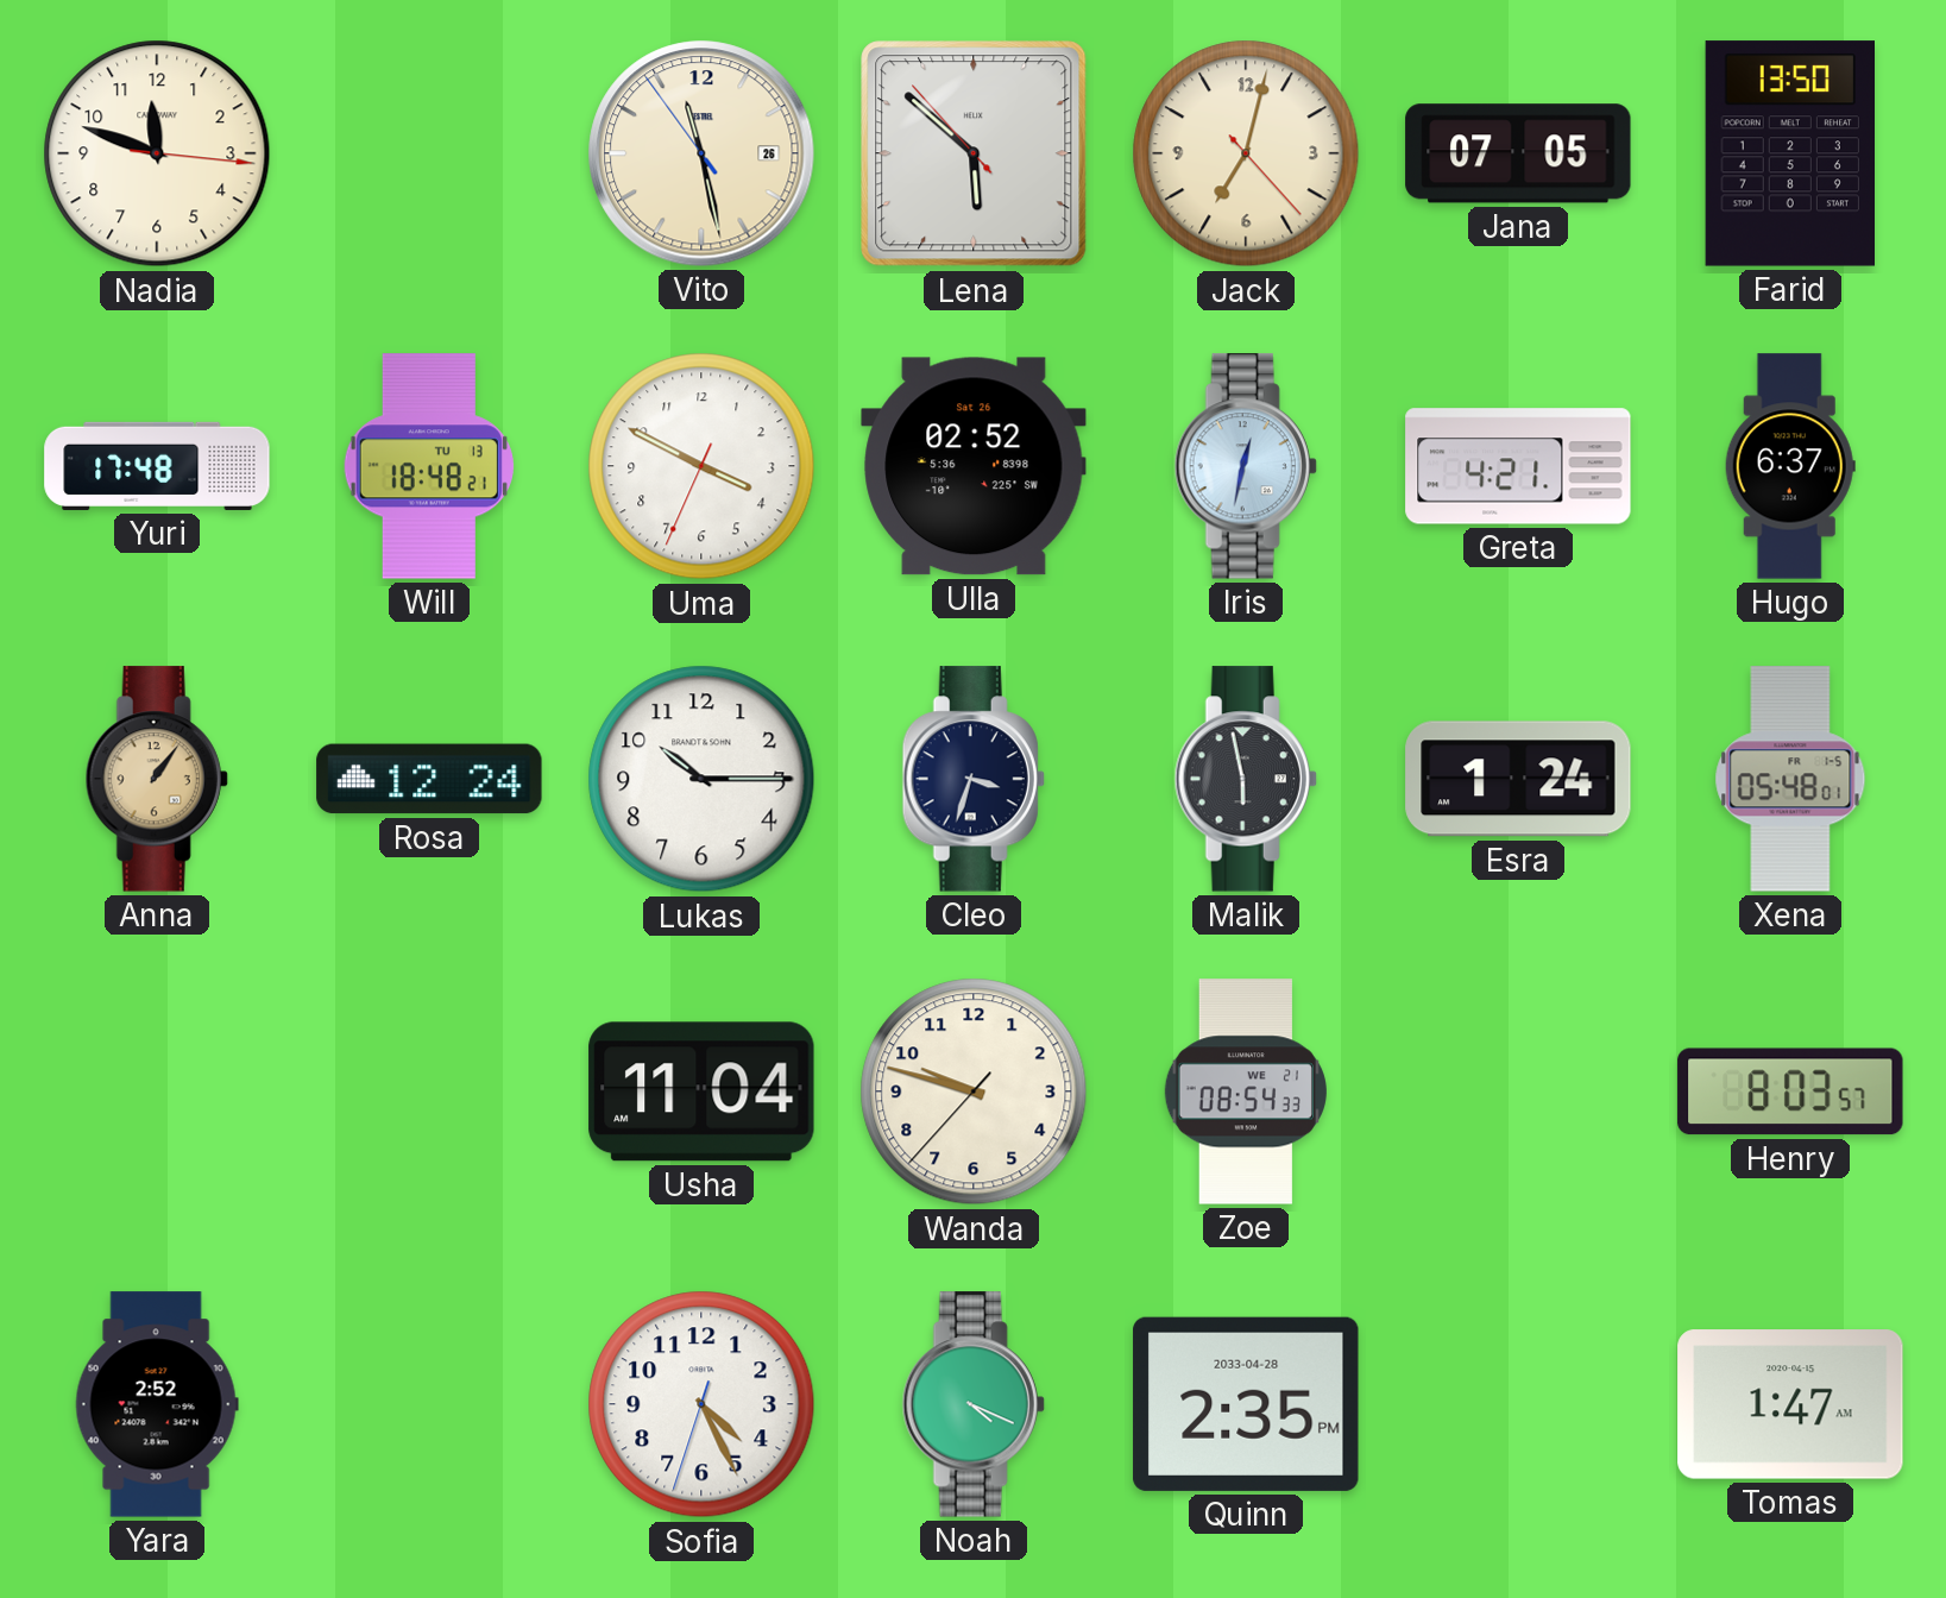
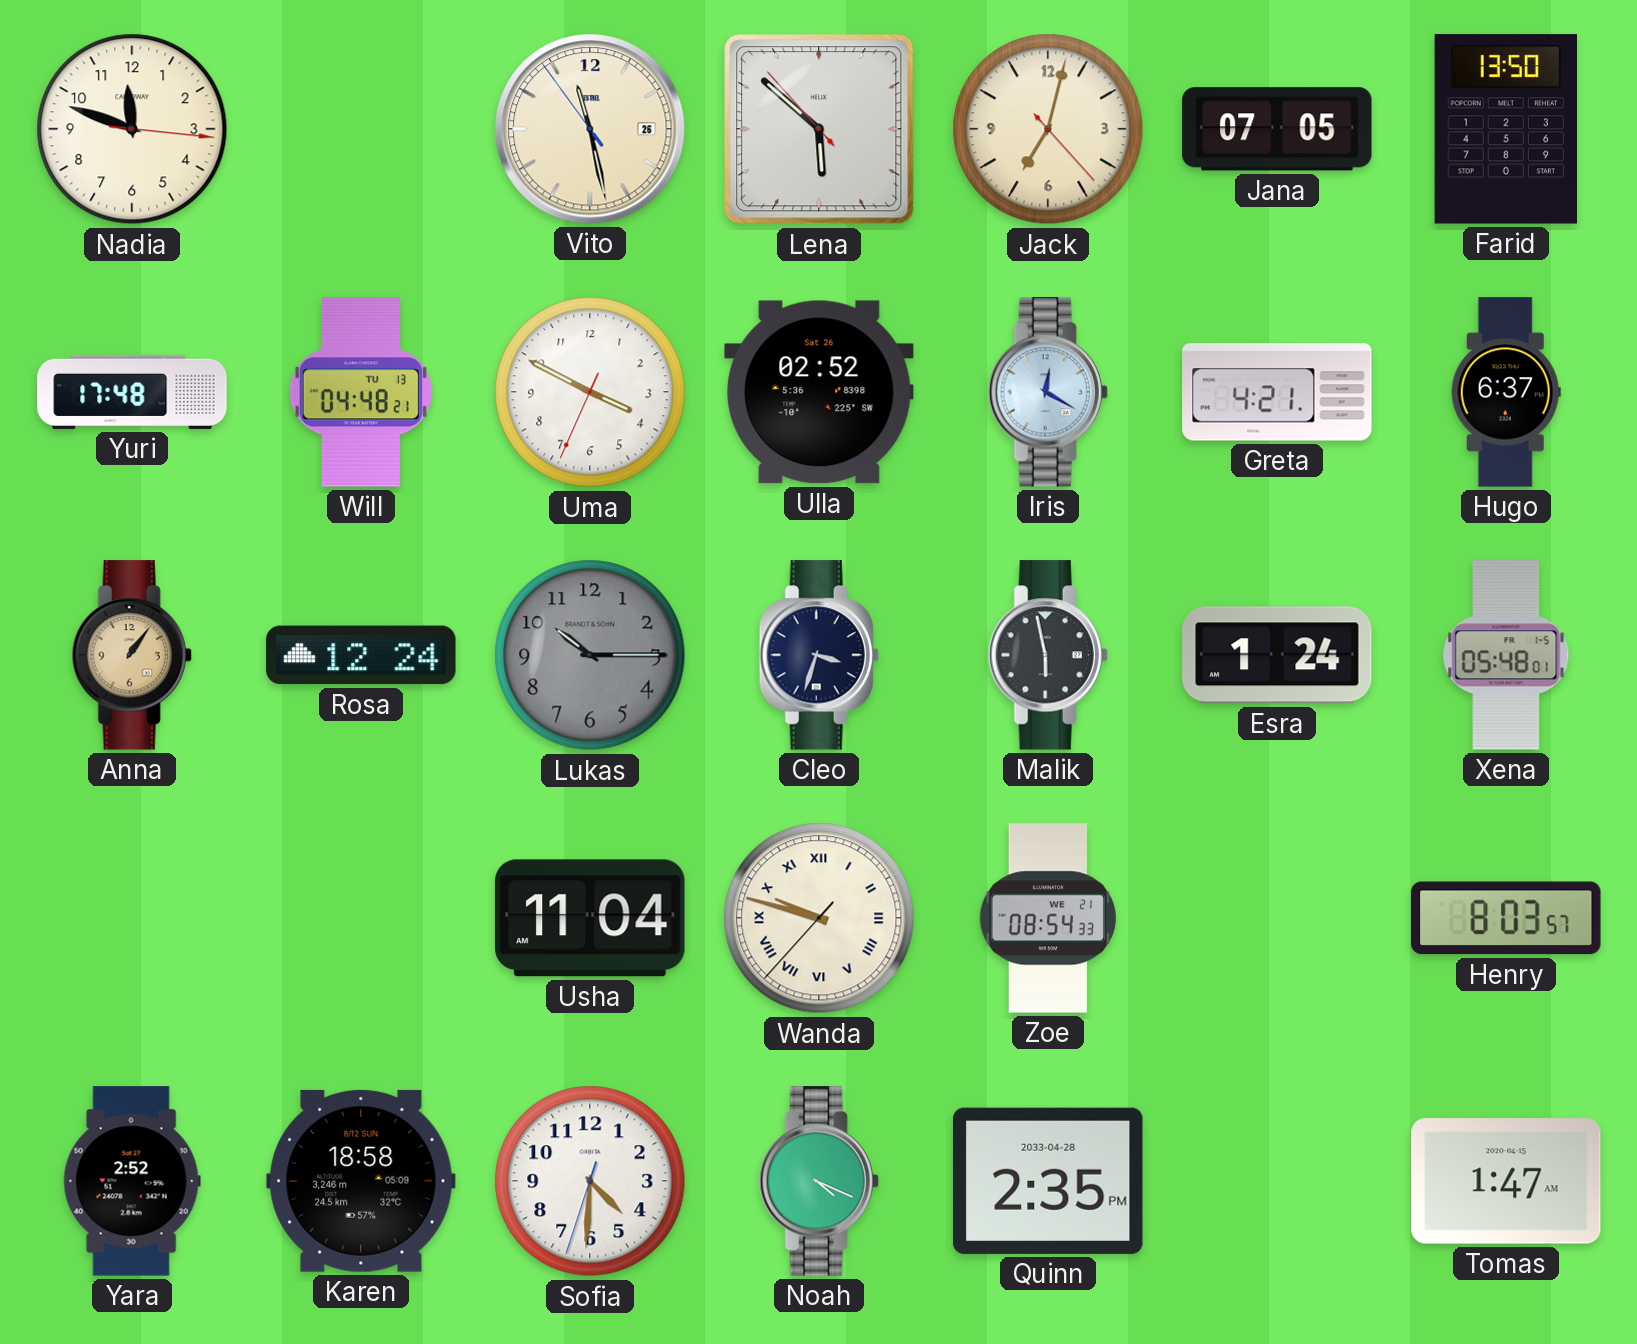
Will: 18:48 -> 04:48 (361, 392)
Iris: 12:32 -> 12:20 (1048, 392)
Lukas dial: white -> grey (590, 655)
Wanda numerals: Arabic -> Roman (819, 918)
Karen: none -> 18:58 (361, 1181)
Sofia: 4:25 -> 4:30 (590, 1181)
